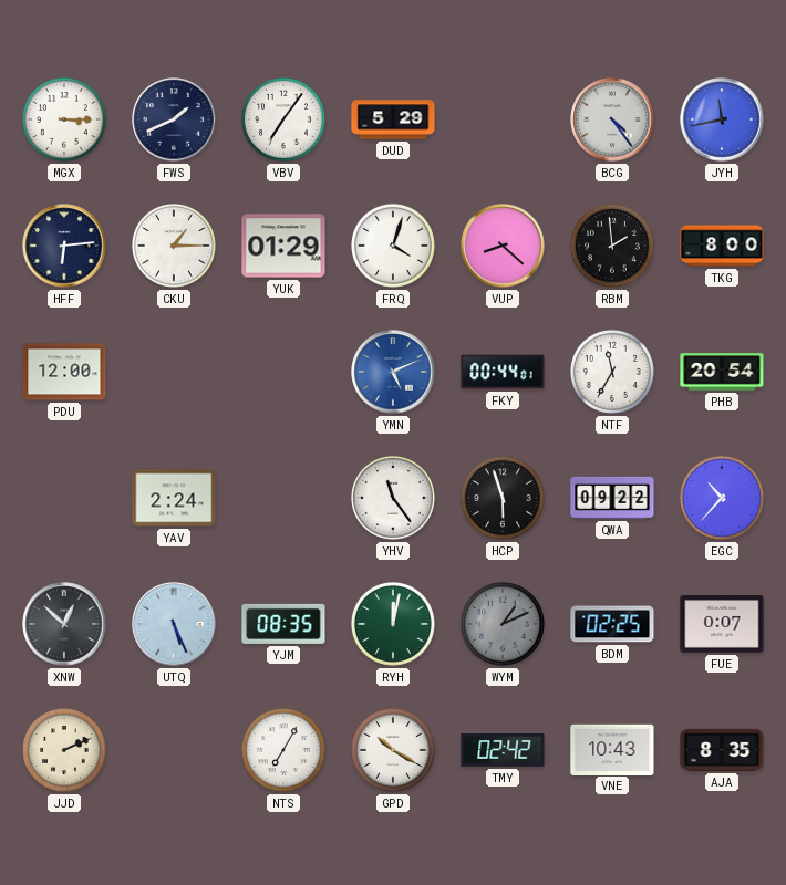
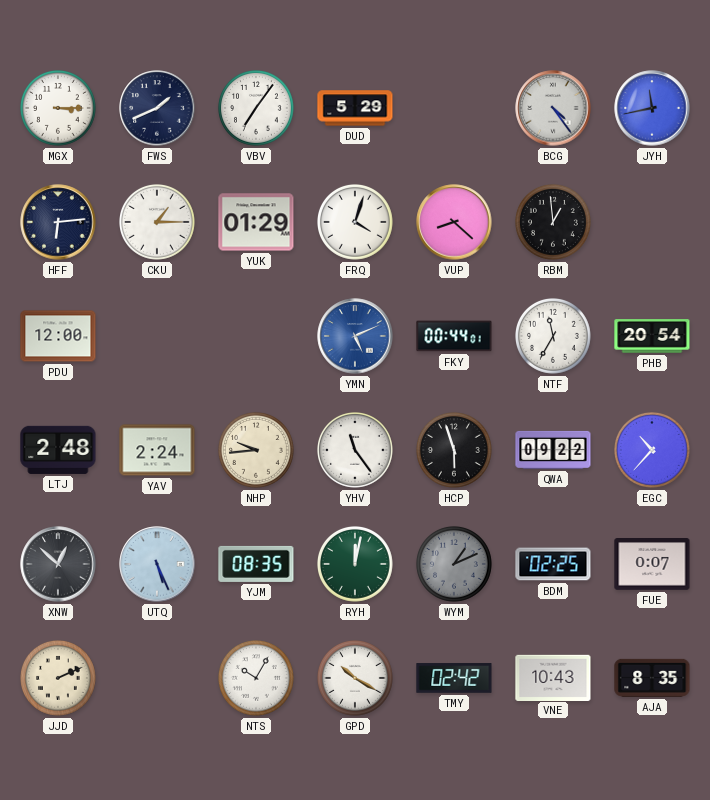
RBM: 1:59 -> 12:59 (554, 223)
TKG: 8:00 -> none (722, 246)
LTJ: none -> 2:48 (58, 450)
NHP: none -> 9:44 (257, 451)
NTS: 7:05 -> 10:05 (257, 679)
